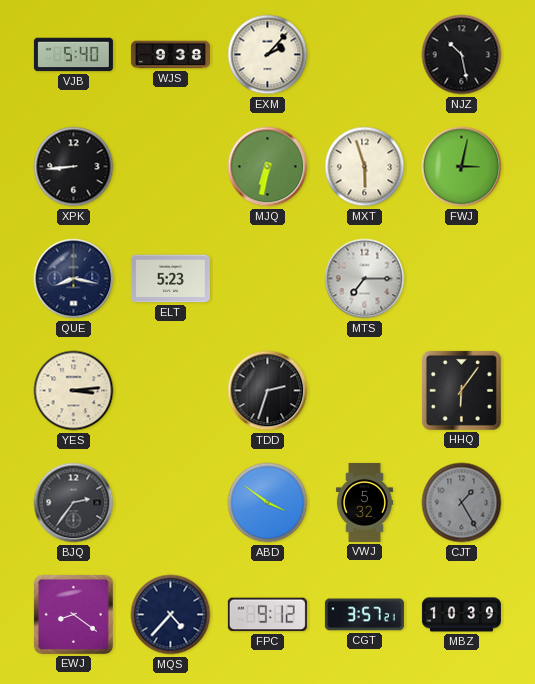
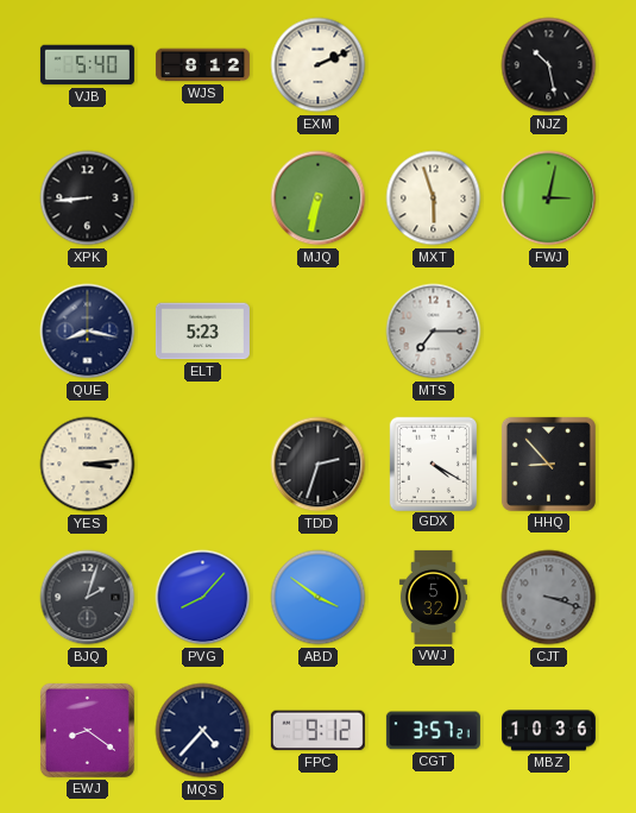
WJS: 9:38 -> 8:12 (202, 65)
EXM: 2:07 -> 2:11 (319, 65)
GDX: none -> 4:20 (433, 464)
HHQ: 6:06 -> 8:53 (548, 464)
BJQ: 2:36 -> 2:03 (88, 598)
PVG: none -> 8:07 (203, 598)
CJT: 1:25 -> 3:18 (549, 598)
MBZ: 10:39 -> 10:36 (548, 731)
